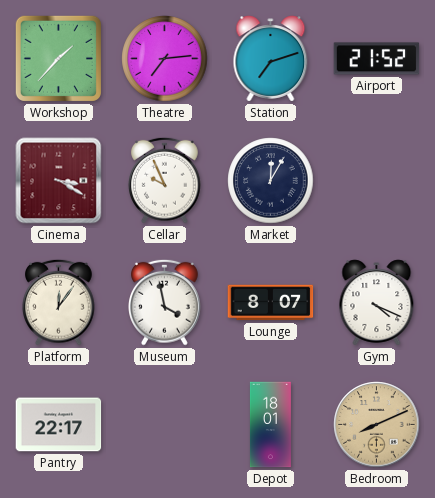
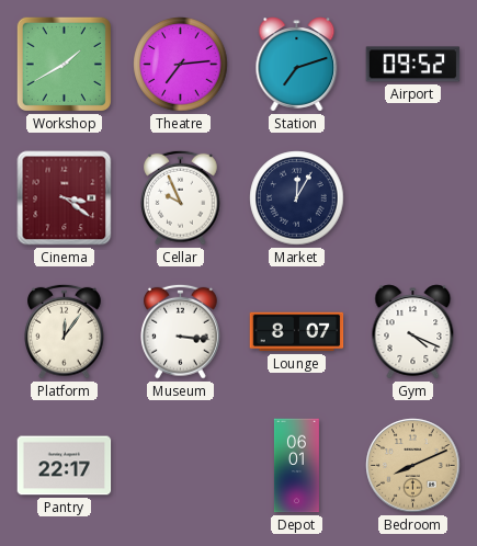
Workshop: 1:37 -> 1:40 (64, 64)
Airport: 21:52 -> 09:52 (413, 65)
Cinema: 3:20 -> 3:21 (65, 198)
Museum: 3:58 -> 3:16 (181, 331)
Depot: 18:01 -> 06:01 (296, 466)
